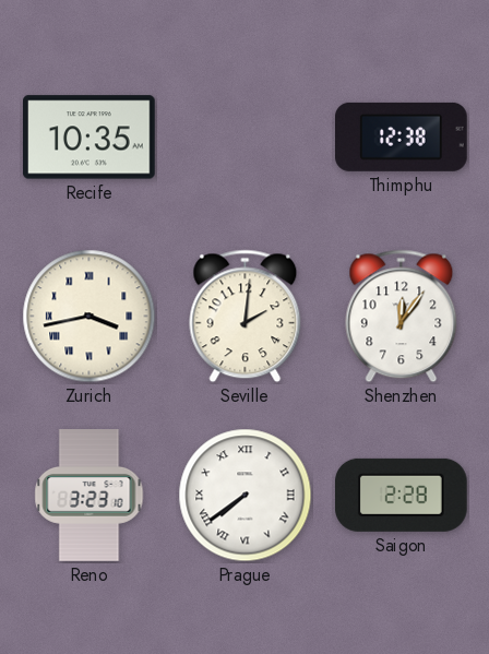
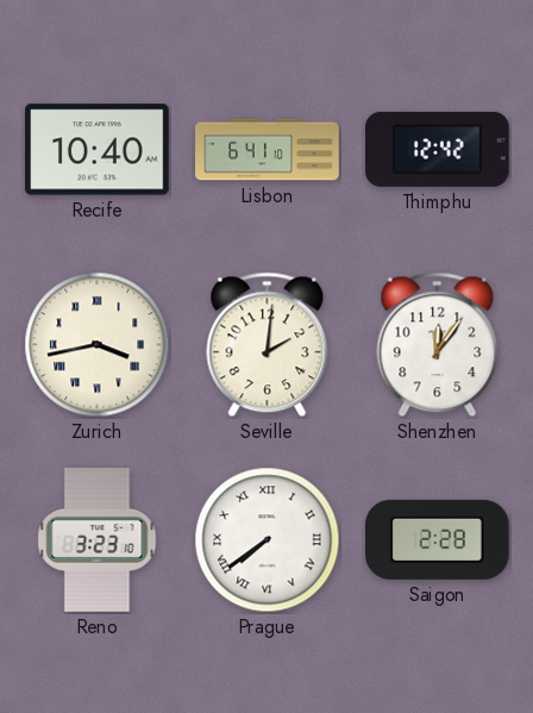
Recife: 10:35 -> 10:40 (98, 150)
Lisbon: none -> 6:41 (268, 150)
Thimphu: 12:38 -> 12:42 (438, 149)
